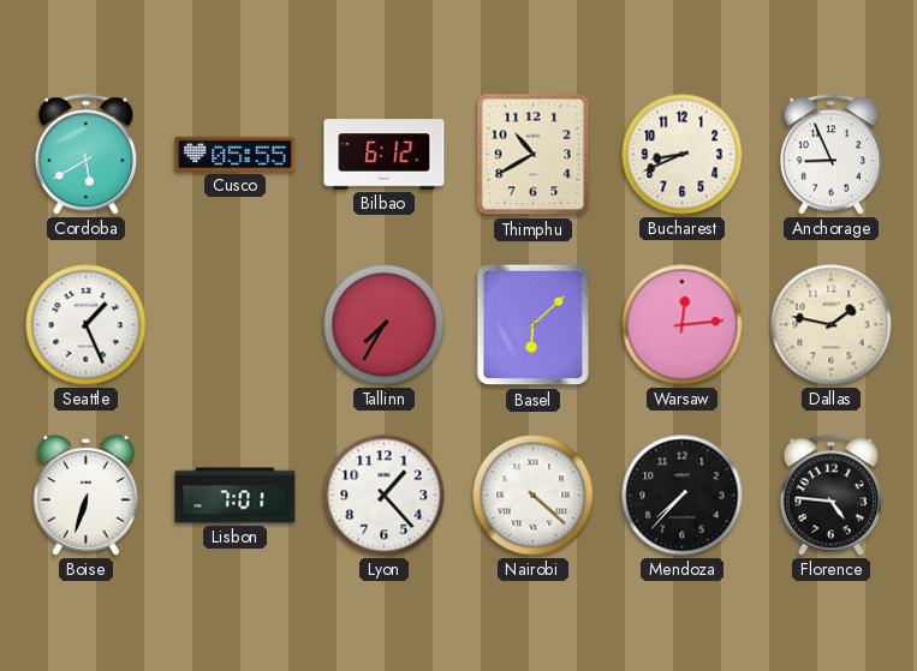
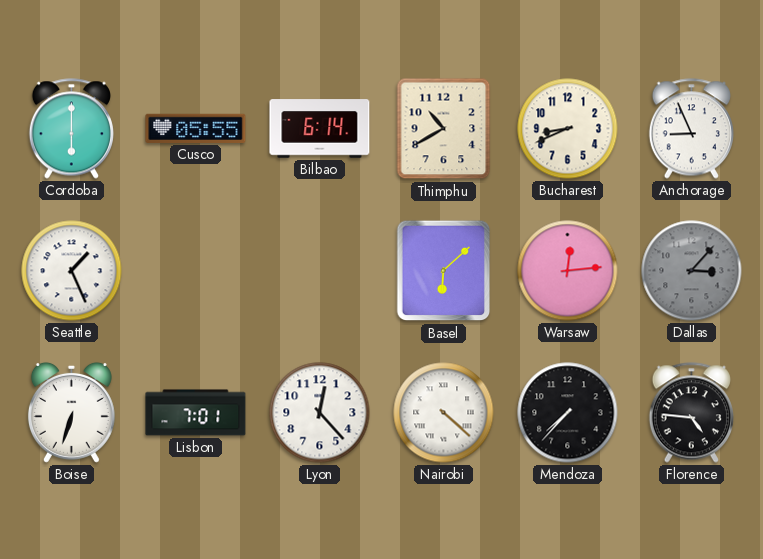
Cordoba: 5:40 -> 6:00 (71, 129)
Bilbao: 6:12 -> 6:14 (320, 129)
Tallinn: 7:35 -> none (385, 325)
Dallas: 1:47 -> 3:07 (692, 271)
Dallas dial: cream -> grey (692, 271)
Lyon: 1:23 -> 12:23 (320, 413)
